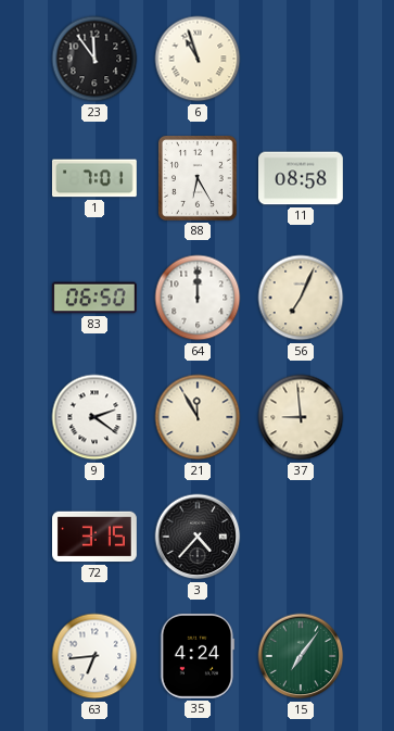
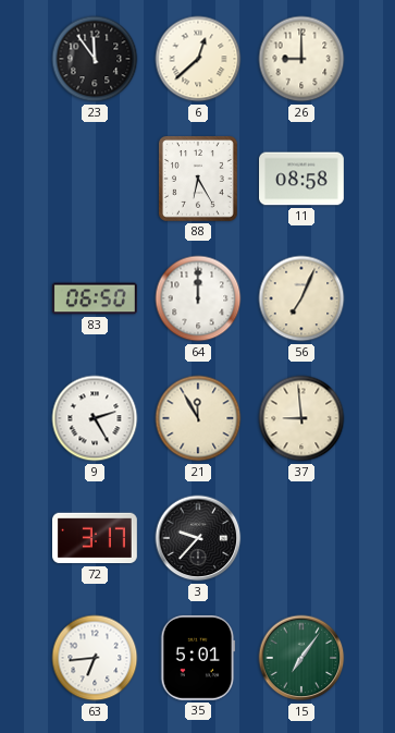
6: 10:57 -> 12:38 (198, 59)
26: none -> 9:00 (301, 59)
1: 7:01 -> none (94, 178)
9: 2:21 -> 2:25 (95, 418)
72: 3:15 -> 3:17 (96, 538)
3: 4:37 -> 9:37 (198, 538)
35: 4:24 -> 5:01 (198, 658)
